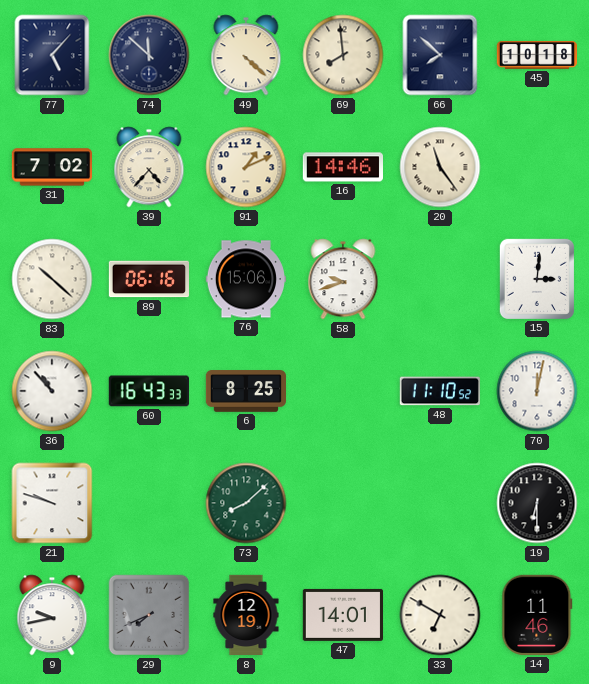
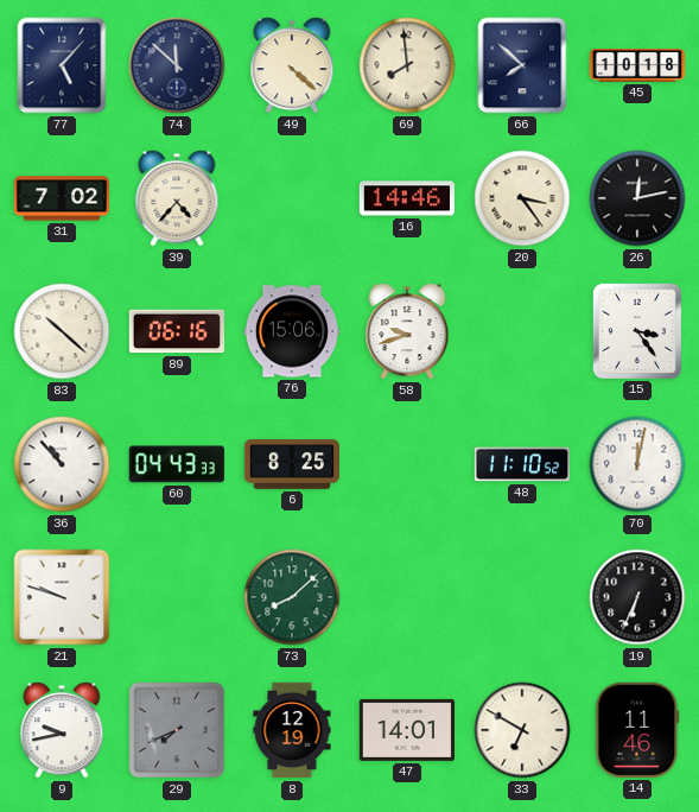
91: 1:11 -> none (246, 167)
20: 11:24 -> 3:24 (522, 198)
26: none -> 12:13 (637, 198)
15: 3:01 -> 3:24 (636, 330)
60: 16:43 -> 04:43 (177, 464)
19: 6:30 -> 6:34 (637, 597)
